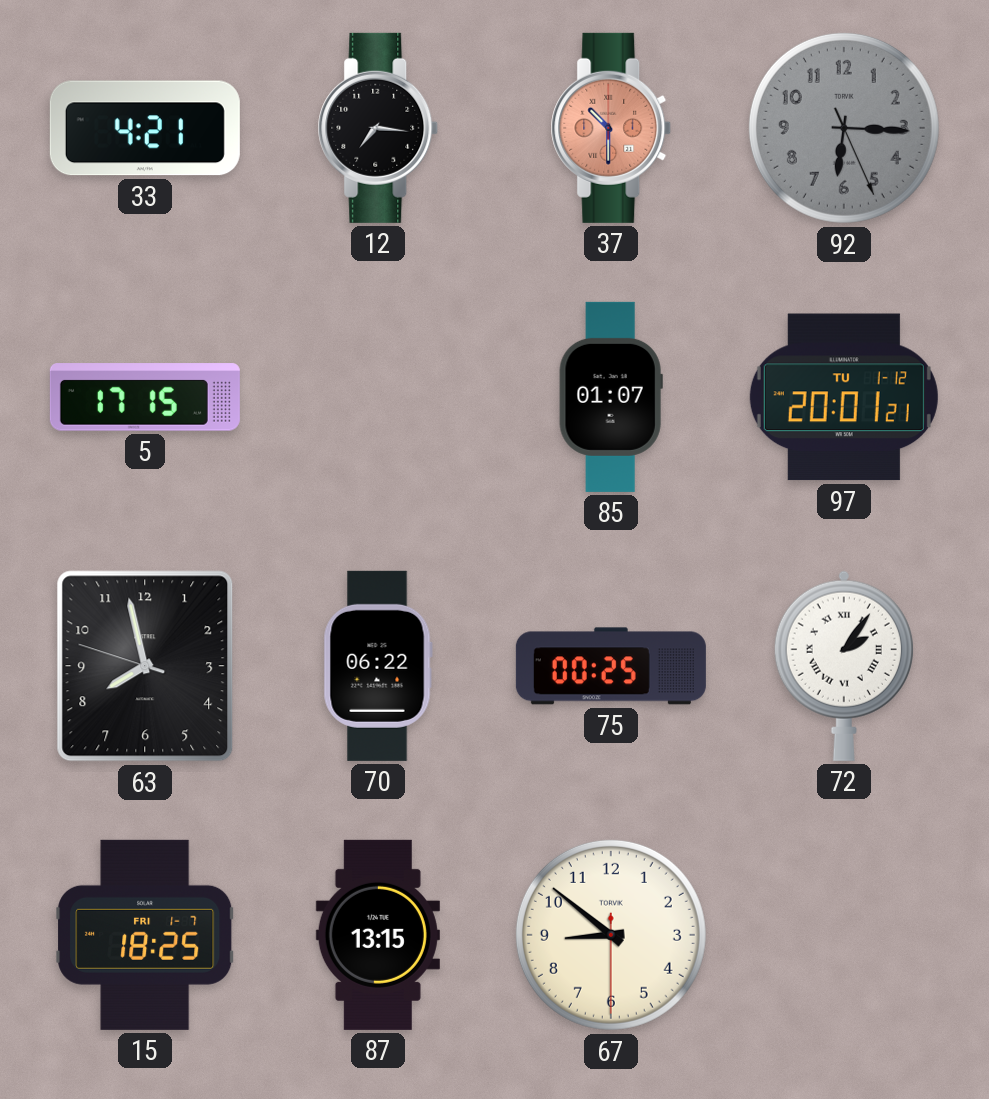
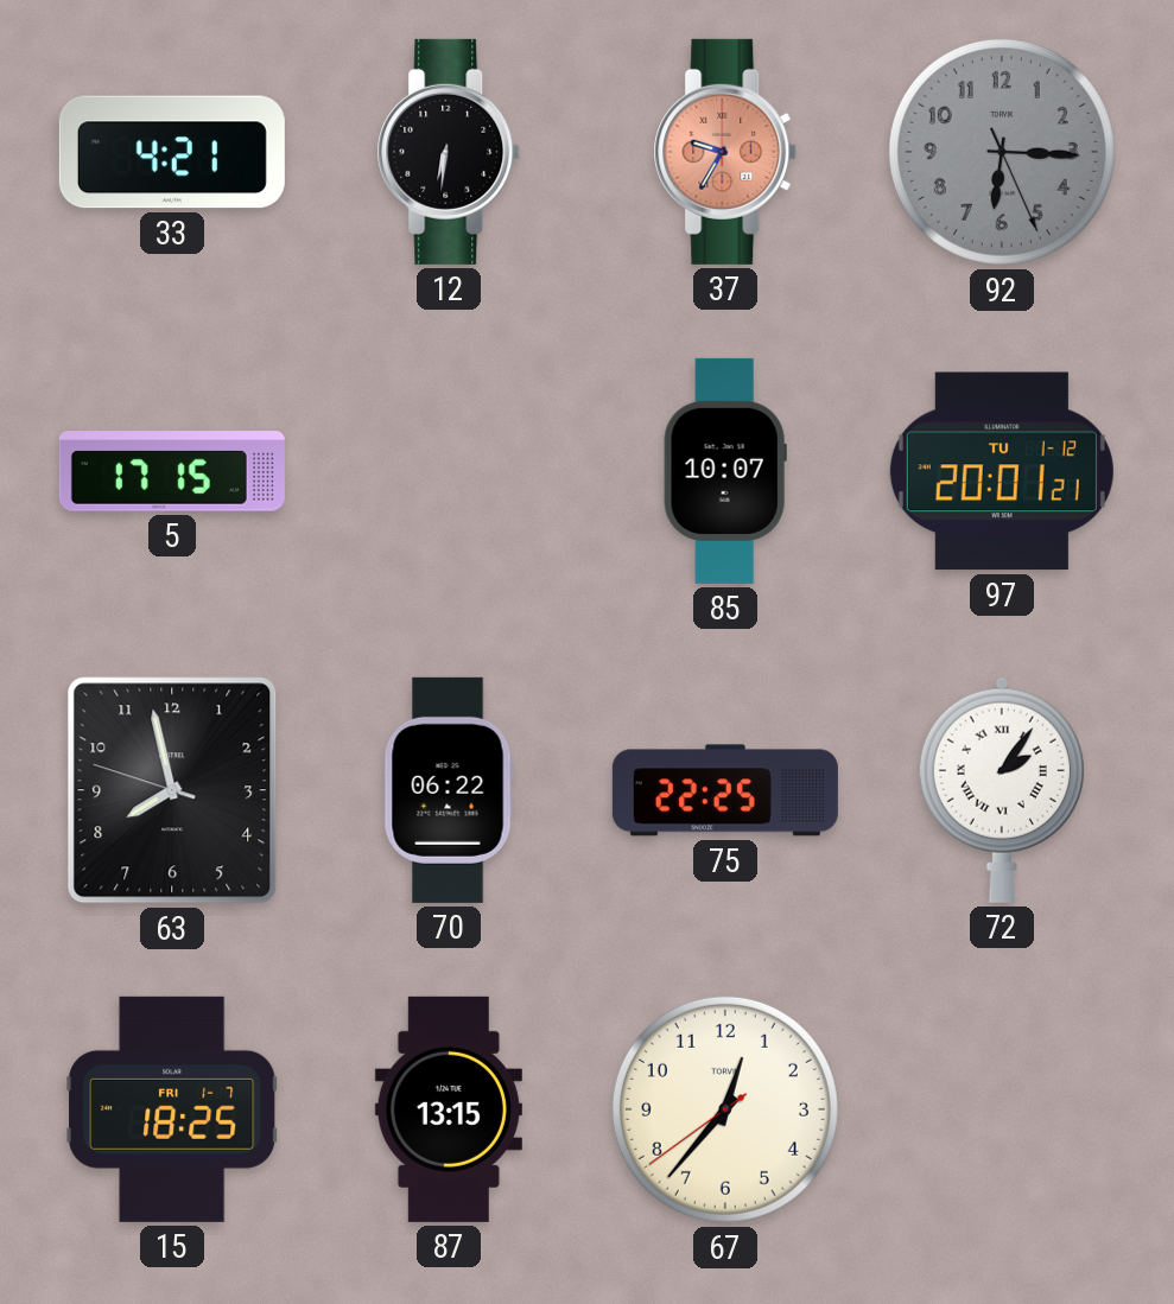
12: 7:16 -> 6:31 (449, 152)
37: 10:30 -> 9:35 (725, 152)
85: 01:07 -> 10:07 (725, 471)
75: 00:25 -> 22:25 (725, 790)
67: 8:51 -> 12:36 (725, 1109)
